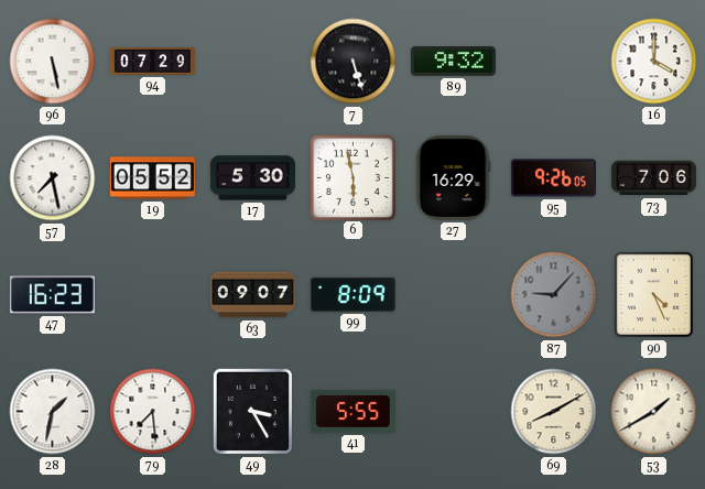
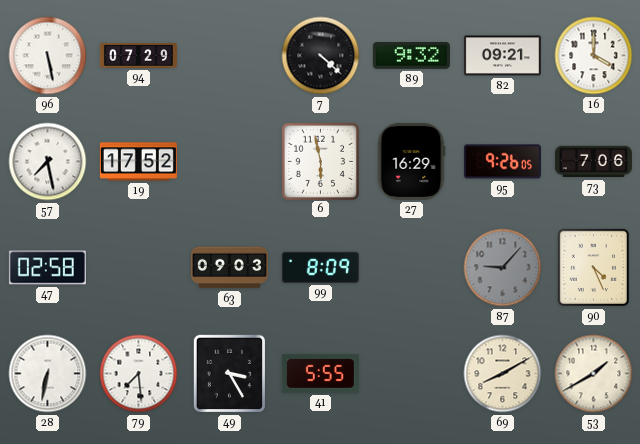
7: 5:27 -> 4:22 (321, 56)
82: none -> 09:21 (502, 56)
19: 05:52 -> 17:52 (138, 162)
17: 5:30 -> none (252, 178)
47: 16:23 -> 02:58 (47, 268)
63: 09:07 -> 09:03 (229, 268)
28: 1:32 -> 6:32 (48, 374)
